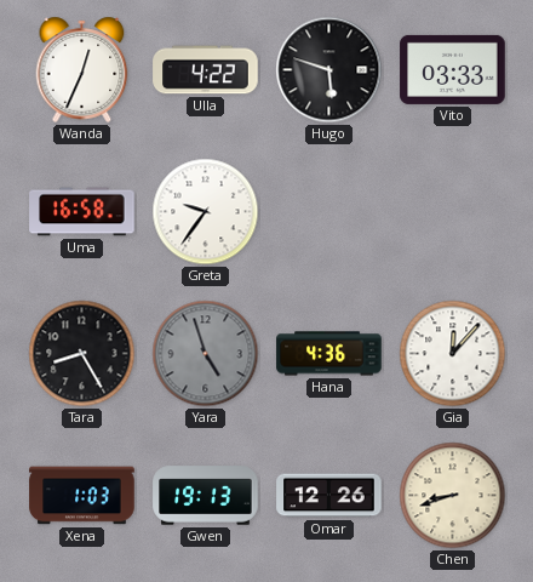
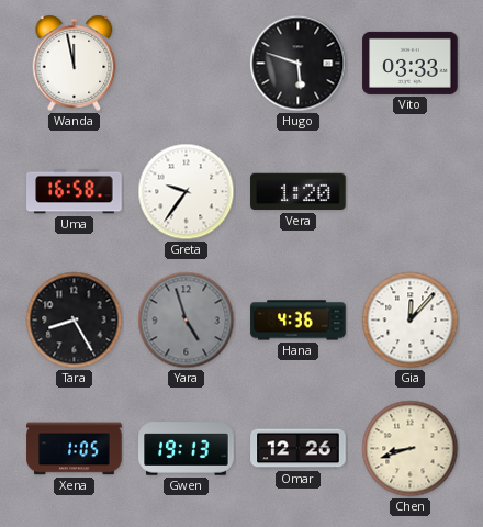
Wanda: 12:34 -> 11:58 (75, 63)
Ulla: 4:22 -> none (206, 70)
Vera: none -> 1:20 (299, 192)
Xena: 1:03 -> 1:05 (75, 449)
